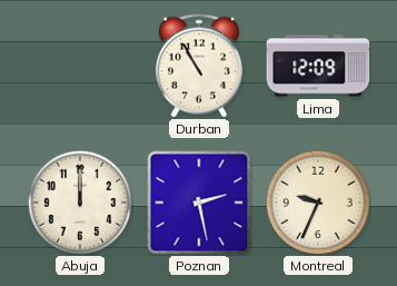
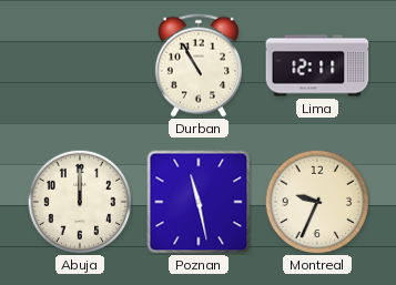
Lima: 12:09 -> 12:11 (317, 65)
Poznan: 2:28 -> 11:28 (199, 202)
